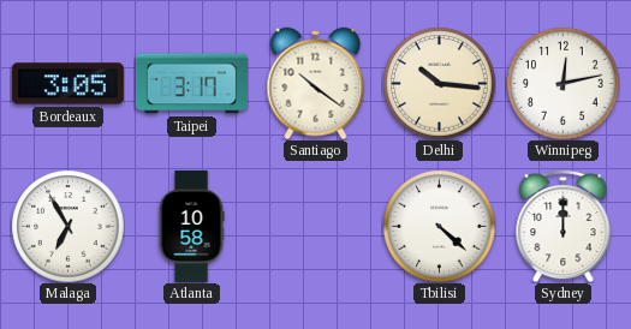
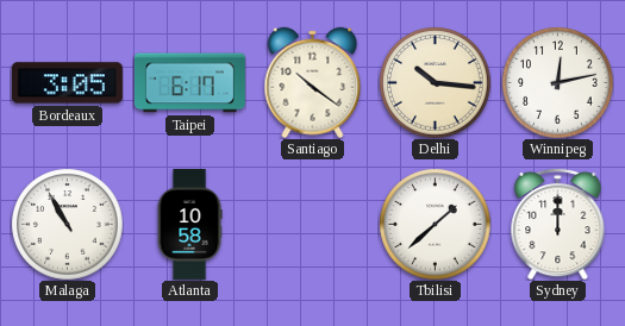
Taipei: 3:17 -> 6:17 (189, 83)
Malaga: 6:55 -> 10:55 (67, 224)
Tbilisi: 4:22 -> 1:38 (435, 224)
